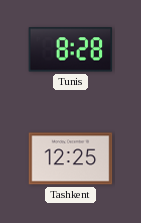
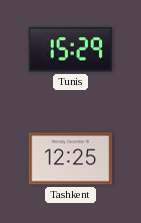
Tunis: 8:28 -> 15:29 (71, 50)
